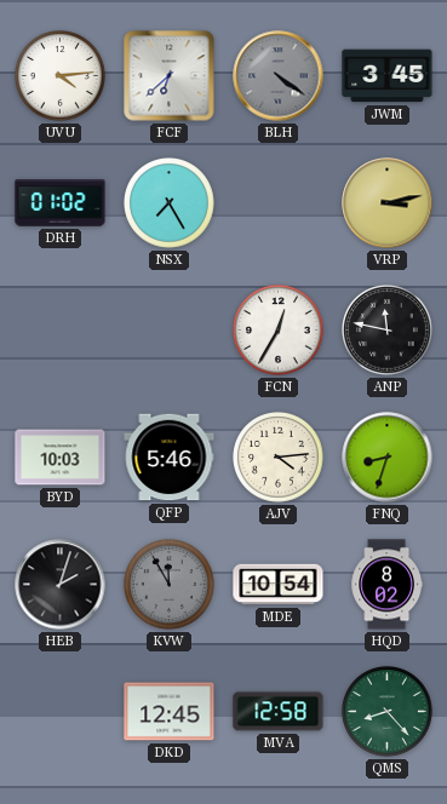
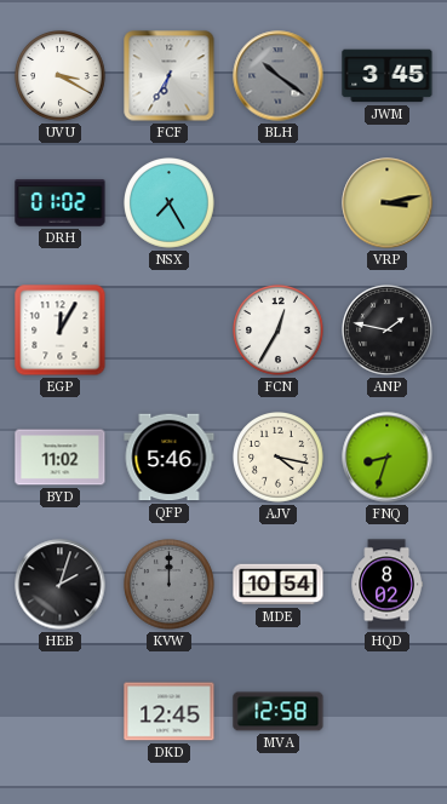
UVU: 4:14 -> 3:20 (61, 76)
FCF: 6:38 -> 6:35 (170, 76)
BLH: 4:21 -> 10:21 (279, 76)
EGP: none -> 12:05 (61, 331)
ANP: 11:47 -> 1:47 (388, 331)
BYD: 10:03 -> 11:02 (61, 458)
AJV: 4:14 -> 4:17 (279, 458)
KVW: 11:55 -> 12:00 (170, 585)
QMS: 8:23 -> none (388, 712)
